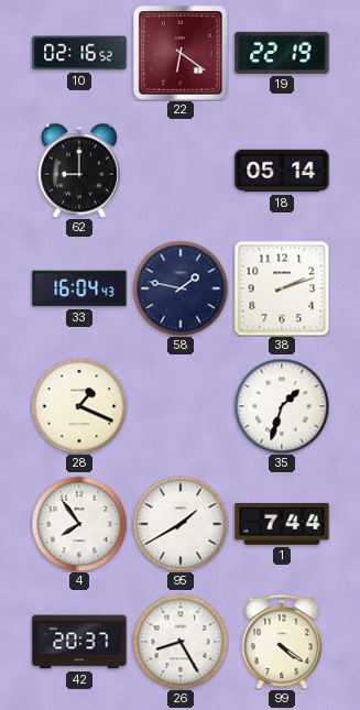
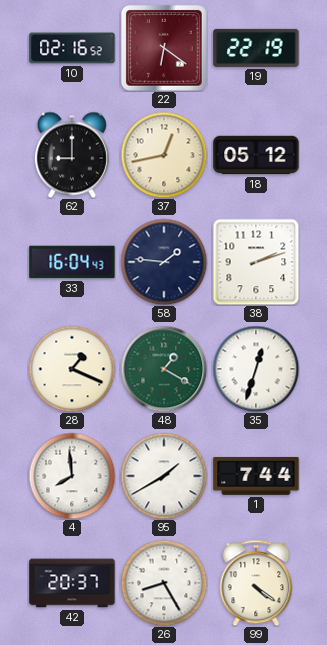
37: none -> 12:43 (164, 155)
18: 05:14 -> 05:12 (256, 155)
58: 1:47 -> 1:46 (164, 262)
48: none -> 1:20 (164, 369)
35: 1:33 -> 12:33 (256, 369)
4: 7:54 -> 7:59 (72, 476)
